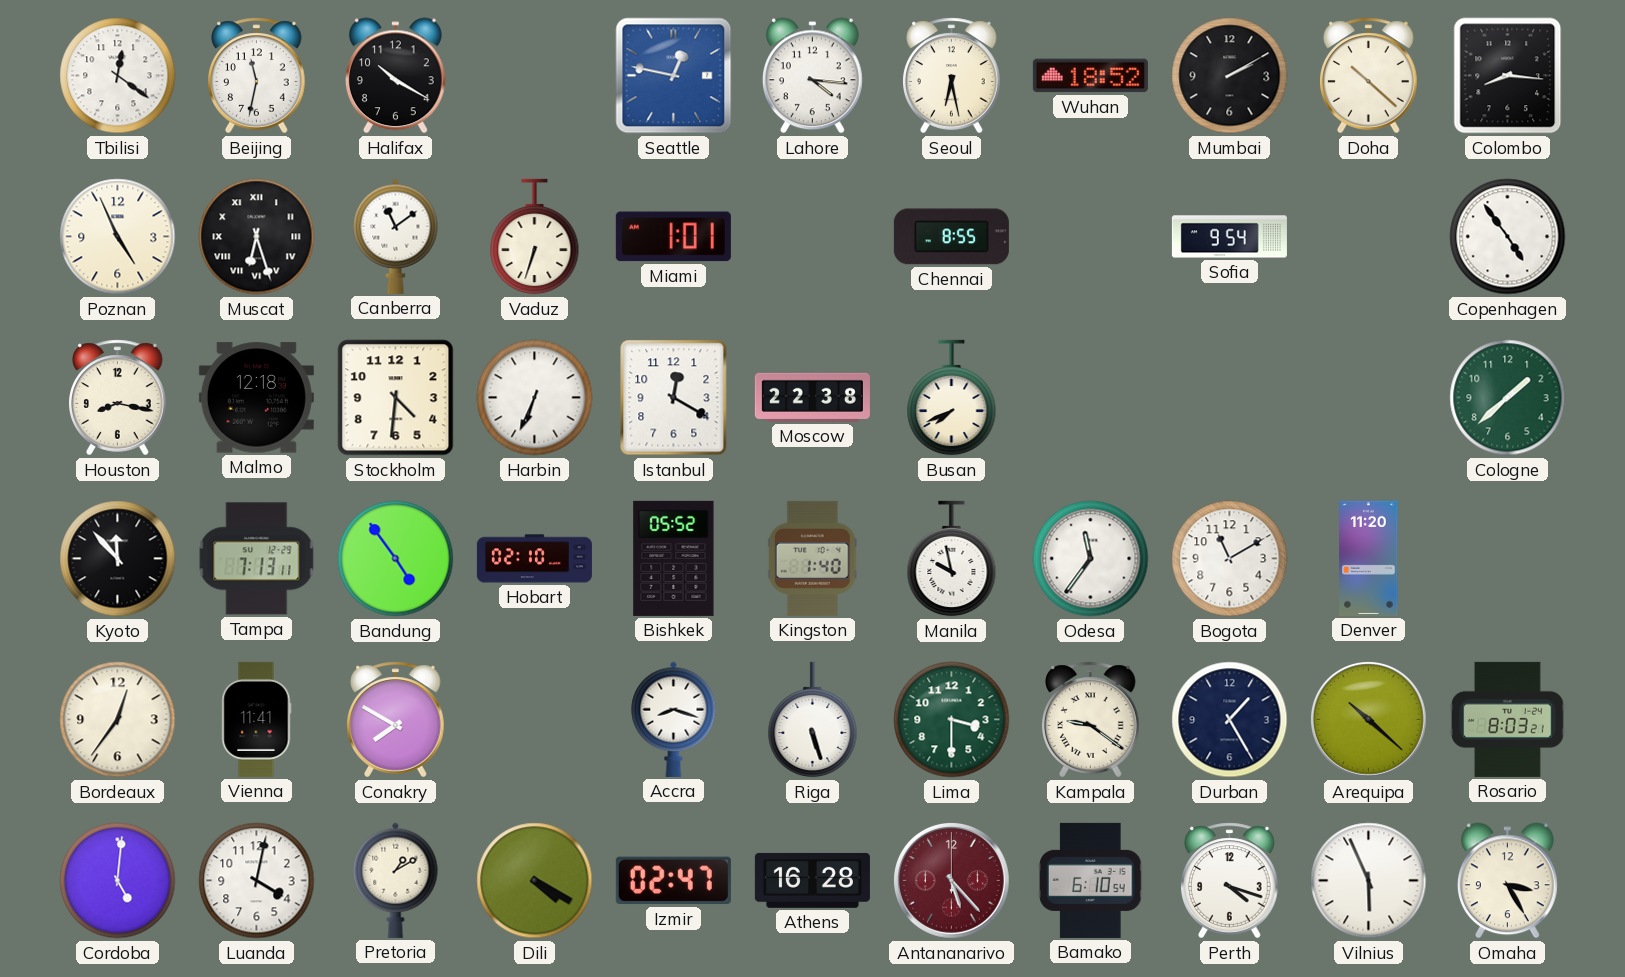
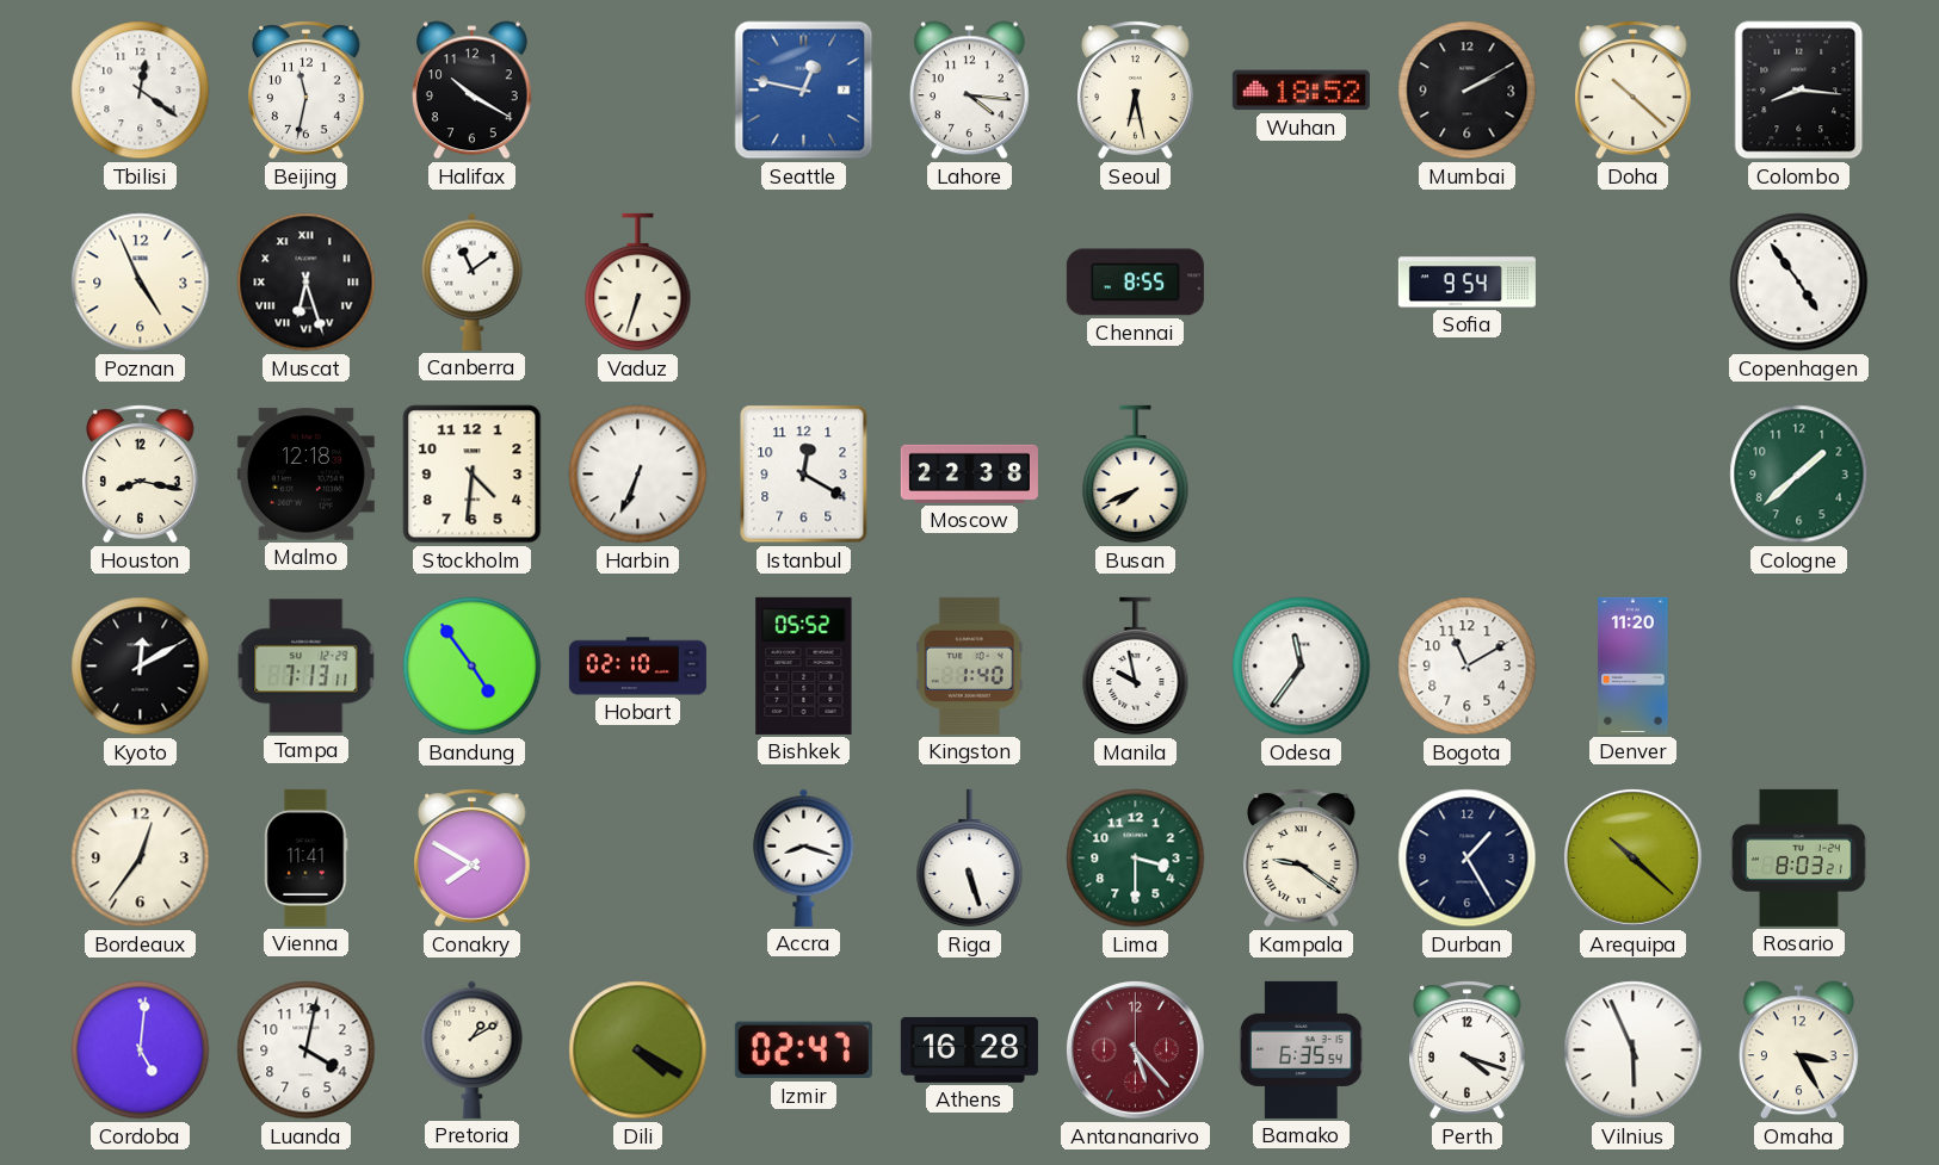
Miami: 1:01 -> none (673, 237)
Kyoto: 11:53 -> 12:10 (141, 667)
Bamako: 6:10 -> 6:35 (1302, 1049)
